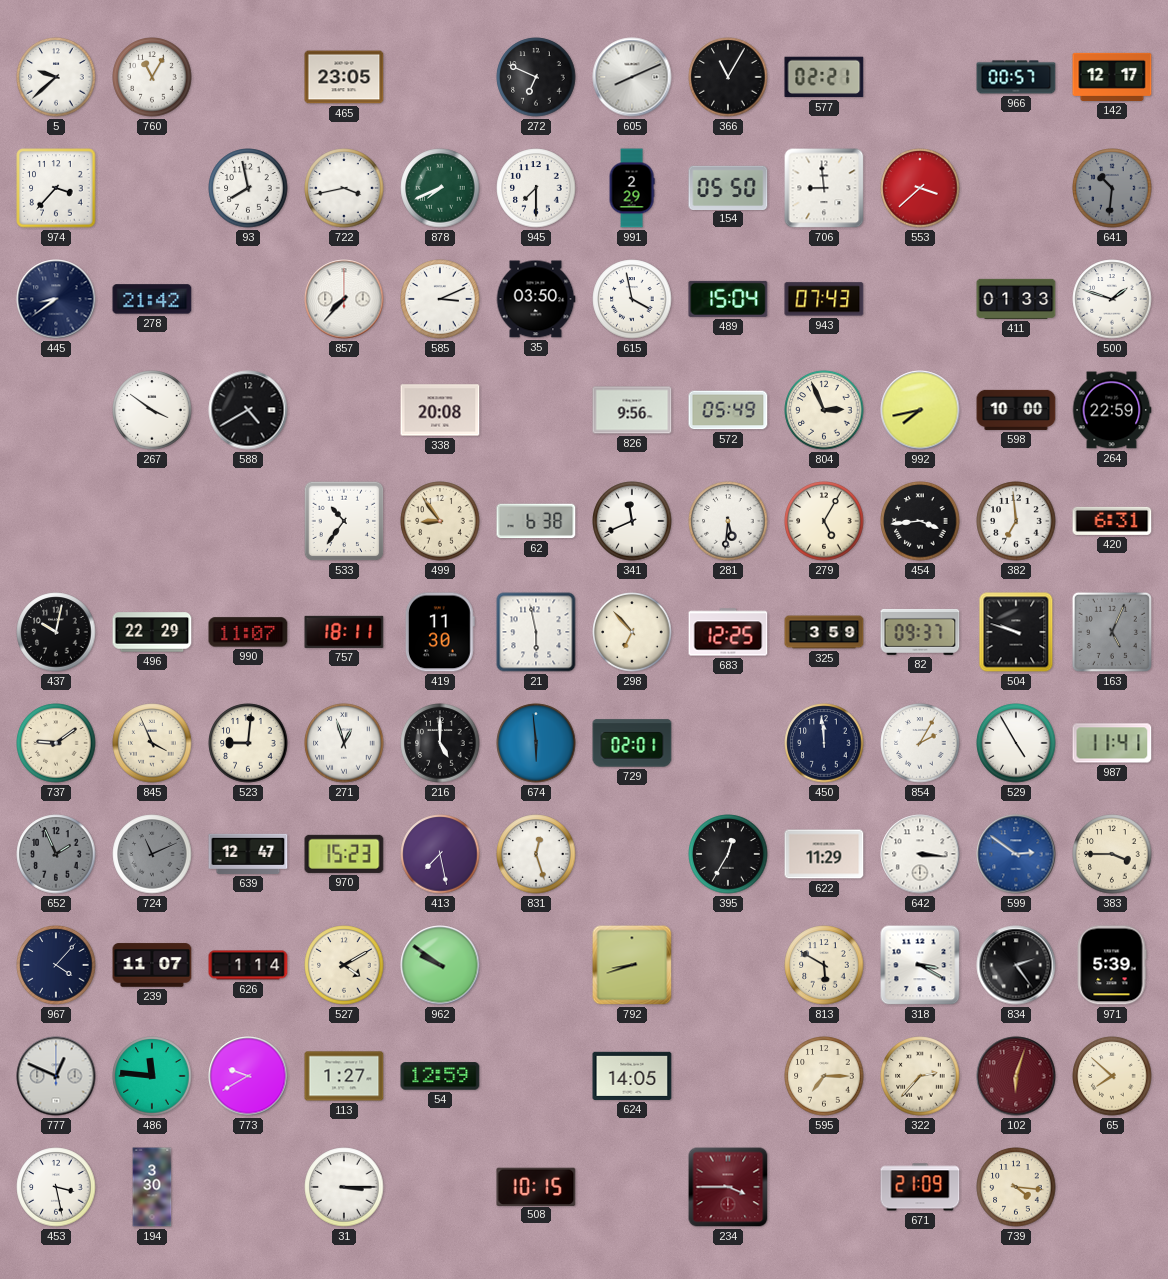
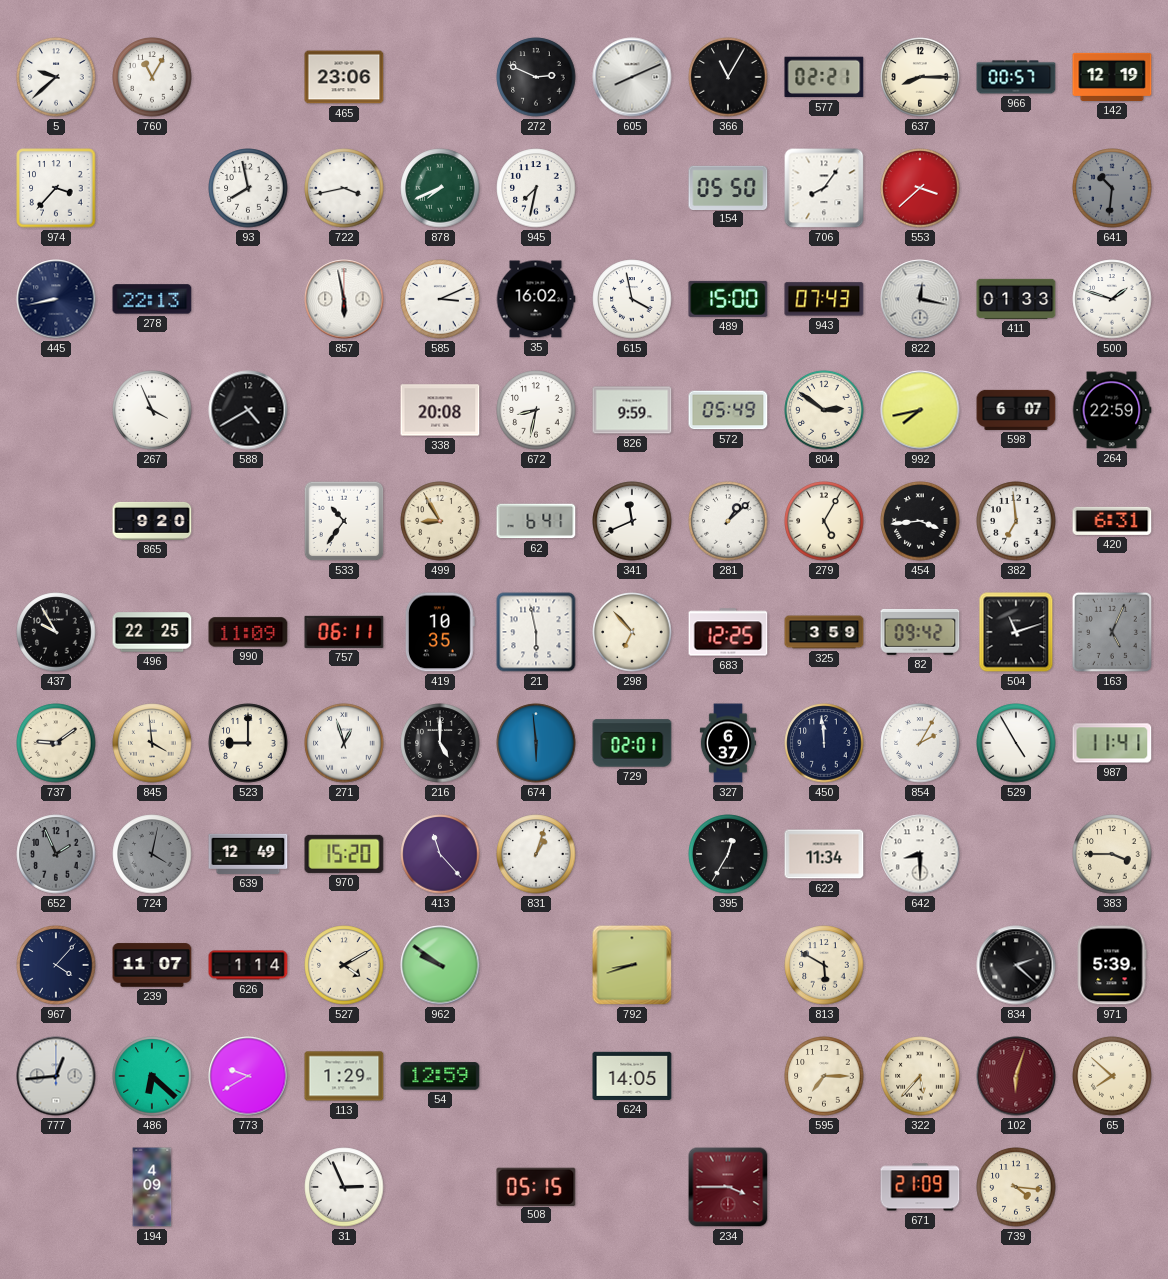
465: 23:05 -> 23:06 (344, 77)
272: 6:49 -> 2:49 (536, 77)
637: none -> 8:15 (920, 77)
142: 12:17 -> 12:19 (1112, 77)
945: 7:30 -> 7:32 (536, 188)
991: 2:29 -> none (632, 188)
706: 8:59 -> 8:06 (824, 188)
445: 8:39 -> 8:43 (56, 299)
278: 21:42 -> 22:13 (152, 299)
857: 7:37 -> 5:58 (344, 299)
35: 03:50 -> 16:02 (536, 299)
489: 15:04 -> 15:00 (728, 299)
822: none -> 12:17 (920, 299)
267: 3:51 -> 3:56 (152, 410)
672: none -> 8:32 (536, 410)
826: 9:56 -> 9:59 (632, 410)
804: 2:56 -> 2:51 (824, 410)
598: 10:00 -> 6:07 (1016, 410)
865: none -> 9:20 (152, 521)
499: 8:54 -> 8:55 (440, 521)
62: 6:38 -> 6:41 (536, 521)
281: 5:31 -> 1:08 (728, 521)
437: 10:02 -> 9:55 (56, 632)
496: 22:29 -> 22:25 (152, 632)
990: 11:07 -> 11:09 (248, 632)
757: 18:11 -> 06:11 (344, 632)
419: 11:30 -> 10:35 (441, 632)
82: 09:37 -> 09:42 (920, 632)
504: 9:48 -> 11:12 (1016, 632)
845: 3:56 -> 3:59 (152, 743)
523: 9:01 -> 9:00 (248, 743)
327: none -> 6:37 (727, 743)
724: 11:11 -> 4:02 (152, 854)
639: 12:47 -> 12:49 (248, 854)
970: 15:23 -> 15:20 (344, 854)
413: 7:28 -> 11:23 (440, 854)
831: 12:27 -> 1:03 (536, 854)
622: 11:29 -> 11:34 (824, 854)
642: 3:16 -> 8:30 (920, 854)
599: 2:51 -> none (1016, 854)
318: 3:20 -> none (920, 965)
834: 2:24 -> 2:22 (1016, 965)
777: 12:49 -> 12:44 (56, 1076)
486: 11:46 -> 6:22 (152, 1076)
113: 1:27 -> 1:29 (344, 1076)
322: 2:37 -> 5:37 (920, 1076)
453: 3:28 -> none (56, 1187)
194: 3:30 -> 4:09 (152, 1187)
31: 3:15 -> 2:56 (344, 1187)
508: 10:15 -> 05:15 (536, 1186)
